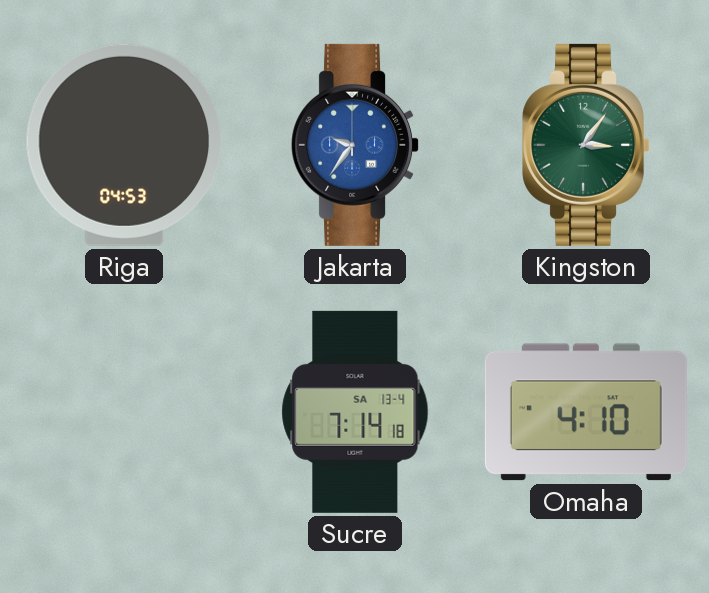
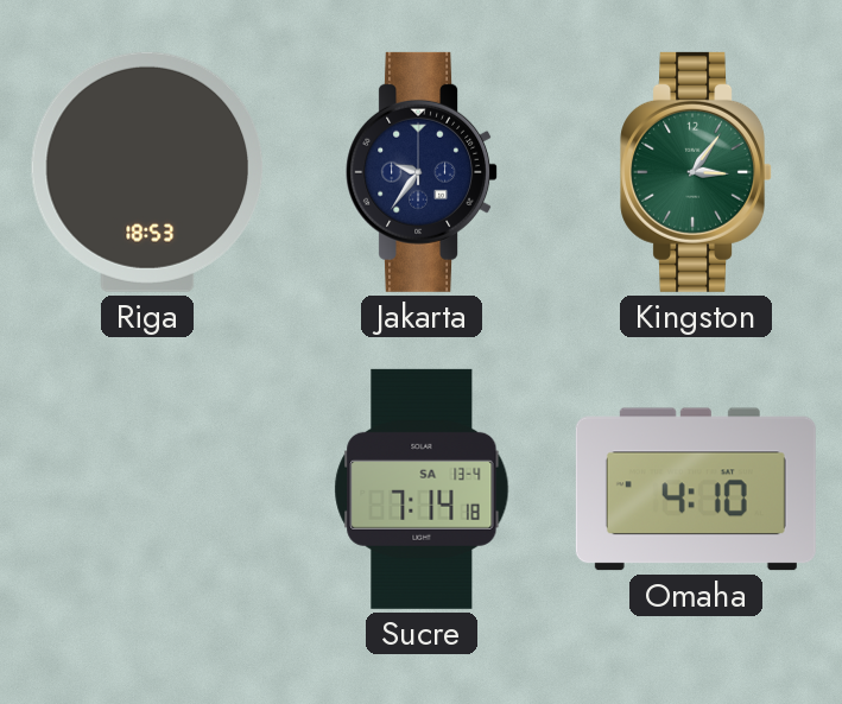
Riga: 04:53 -> 18:53 (147, 172)
Jakarta dial: blue -> navy (423, 172)
